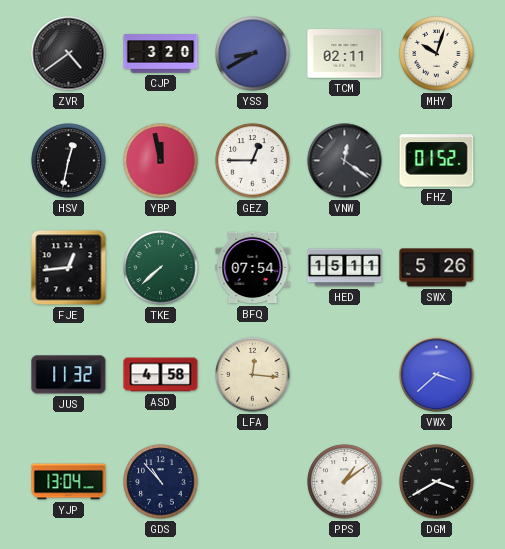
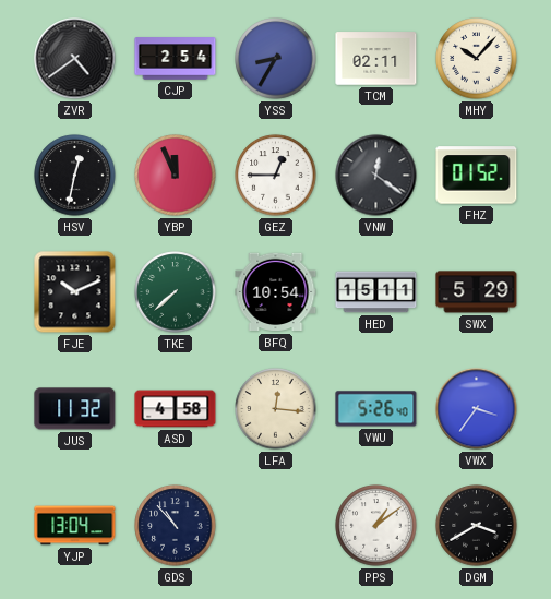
CJP: 3:20 -> 2:54 (176, 59)
YSS: 8:40 -> 8:35 (276, 59)
MHY: 10:03 -> 10:07 (477, 59)
YBP: 11:58 -> 11:56 (176, 176)
FJE: 12:44 -> 10:11 (75, 292)
BFQ: 07:54 -> 10:54 (276, 292)
SWX: 5:26 -> 5:29 (477, 292)
VWU: none -> 5:26 (376, 409)
VWX: 3:38 -> 3:36 (477, 409)
